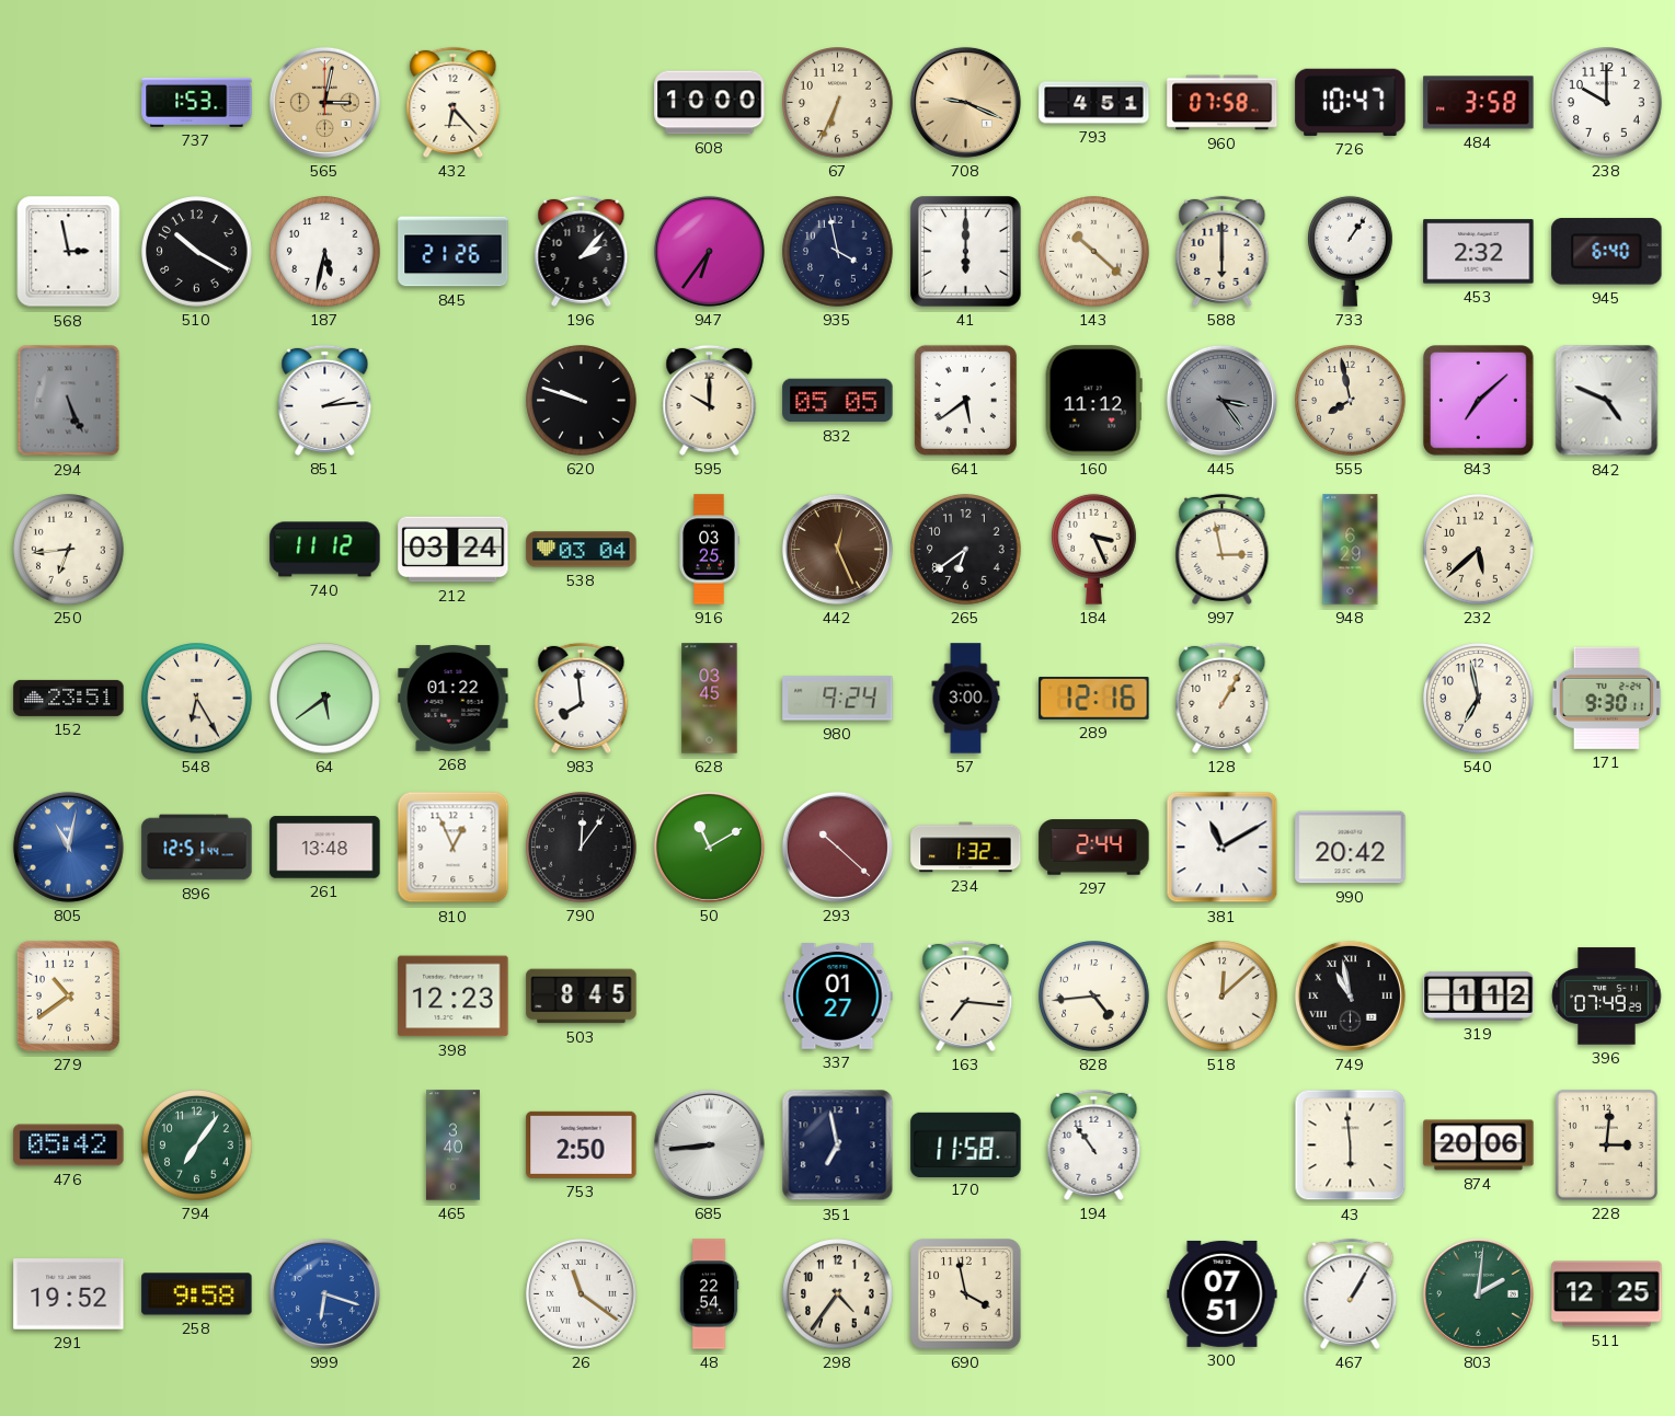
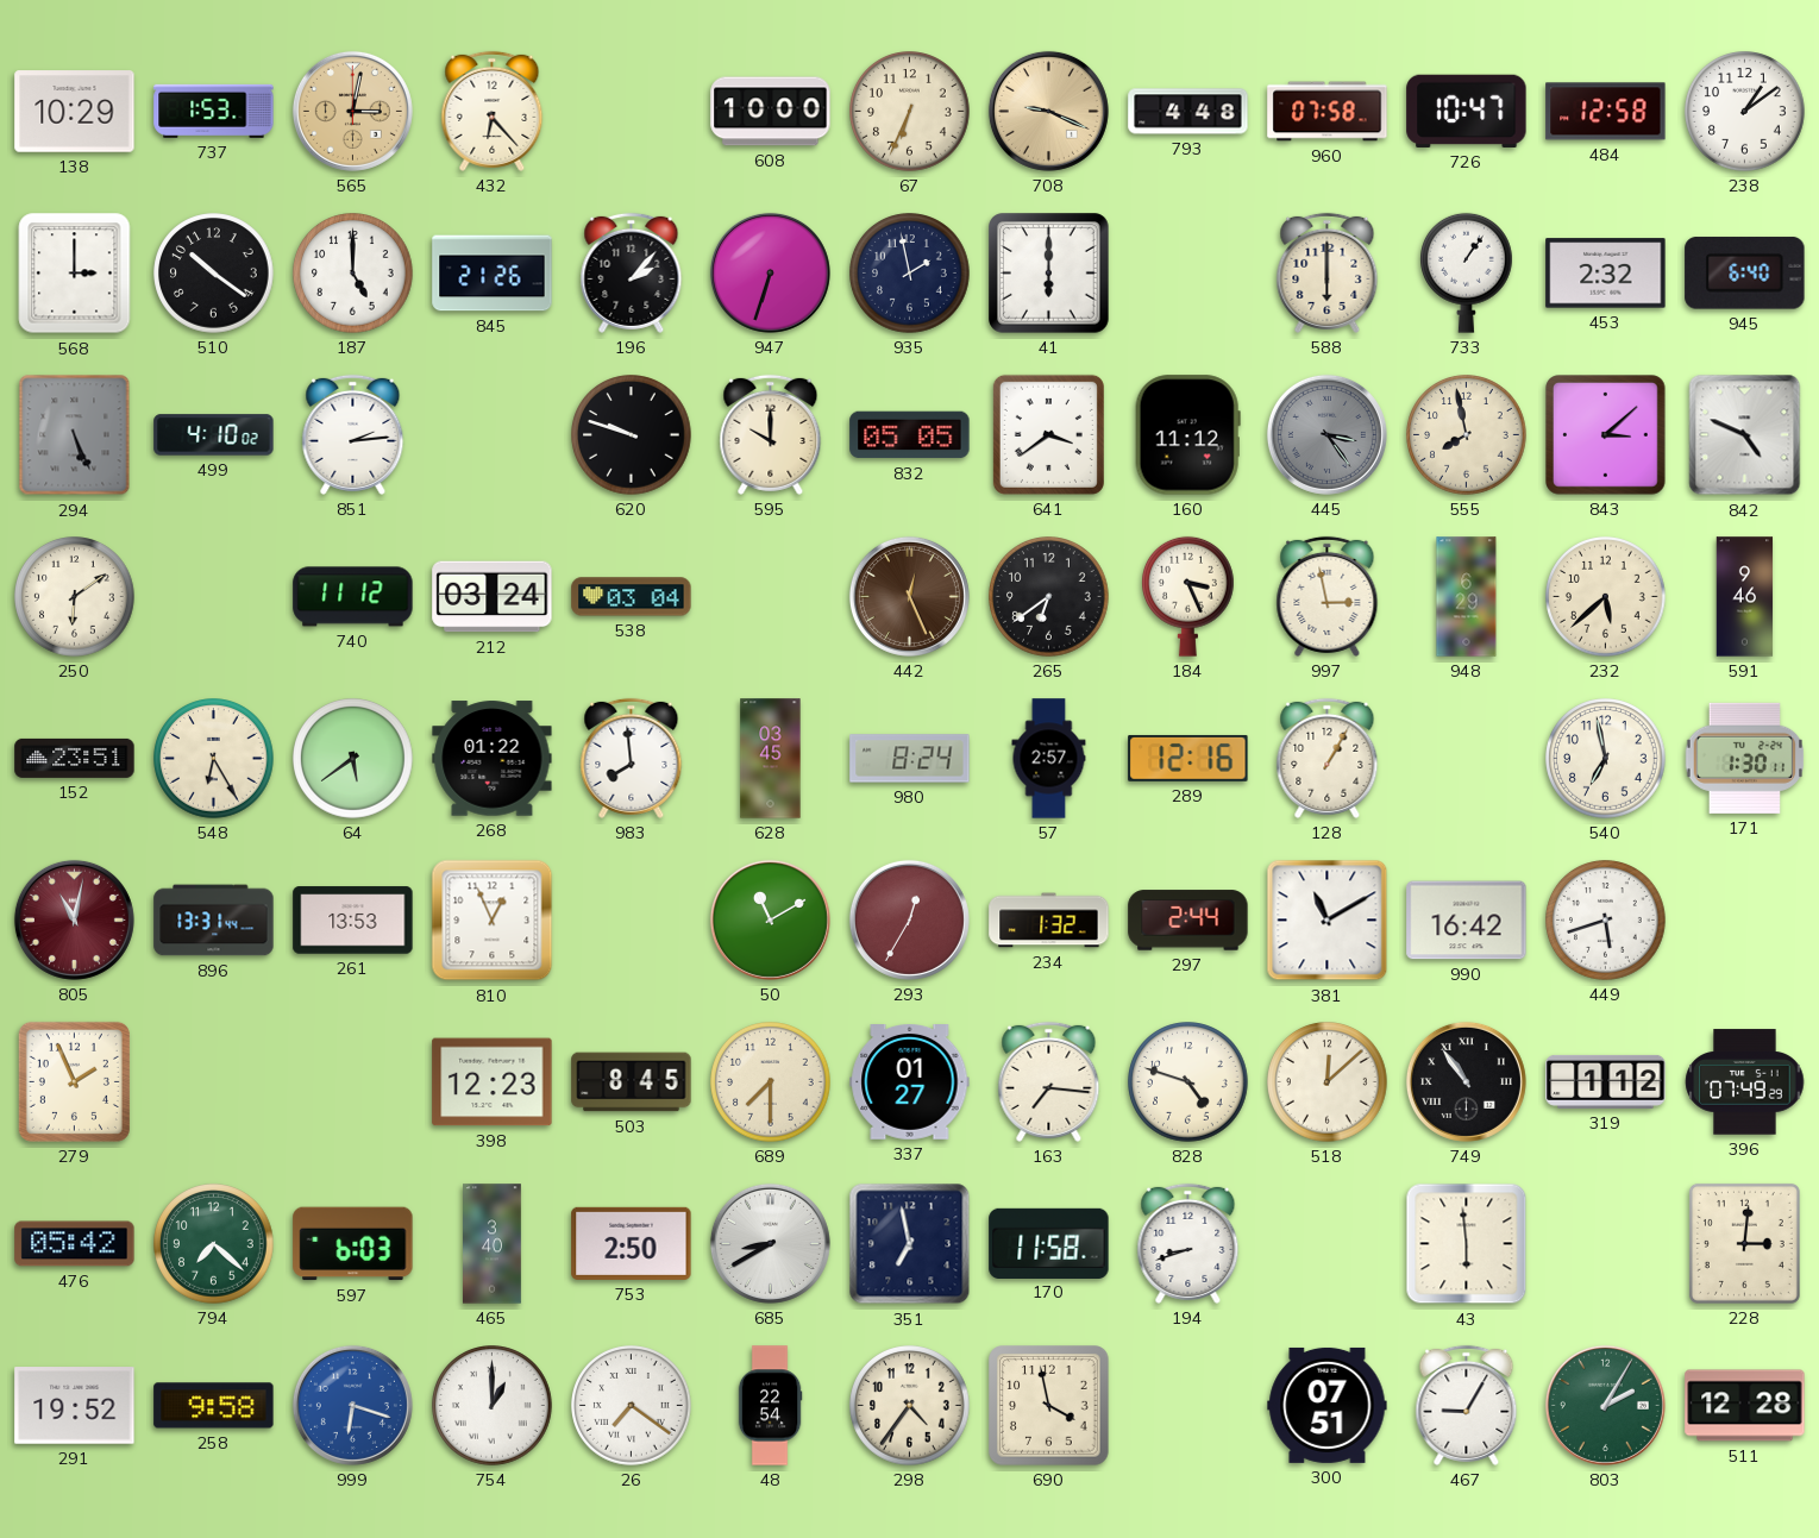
138: none -> 10:29 (75, 112)
793: 4:51 -> 4:48 (1188, 112)
484: 3:58 -> 12:58 (1606, 112)
238: 10:00 -> 1:09 (1745, 112)
568: 2:58 -> 3:00 (75, 274)
510: 10:20 -> 10:21 (214, 274)
187: 5:32 -> 5:00 (353, 274)
947: 6:36 -> 6:33 (770, 272)
935: 3:58 -> 1:58 (910, 274)
143: 10:22 -> none (1094, 252)
499: none -> 4:10 (214, 435)
641: 5:39 -> 3:39 (1048, 434)
843: 7:08 -> 3:08 (1606, 435)
250: 6:44 -> 6:09 (75, 597)
916: 03:25 -> none (709, 550)
591: none -> 9:46 (1745, 597)
980: 9:24 -> 8:24 (910, 759)
57: 3:00 -> 2:57 (1049, 759)
171: 9:30 -> 1:30 (1744, 758)
805 dial: blue -> burgundy (74, 919)
896: 12:51 -> 13:31 (214, 921)
261: 13:48 -> 13:53 (353, 921)
790: 12:06 -> none (582, 848)
293: 10:22 -> 12:35 (909, 919)
990: 20:42 -> 16:42 (1467, 921)
449: none -> 5:42 (1606, 921)
279: 10:39 -> 1:56 (74, 1081)
689: none -> 7:30 (771, 1082)
828: 4:44 -> 4:48 (1188, 1082)
749: 10:58 -> 10:54 (1466, 1081)
794: 7:06 -> 7:22 (214, 1244)
597: none -> 6:03 (353, 1244)
685: 8:44 -> 8:40 (770, 1243)
194: 10:54 -> 8:42 (1188, 1243)
874: 20:06 -> none (1479, 1146)
754: none -> 1:00 (493, 1406)
26: 11:21 -> 7:21 (632, 1406)
467: 1:05 -> 9:05 (1467, 1405)
803: 2:01 -> 2:05 (1605, 1405)
511: 12:25 -> 12:28 (1745, 1406)
